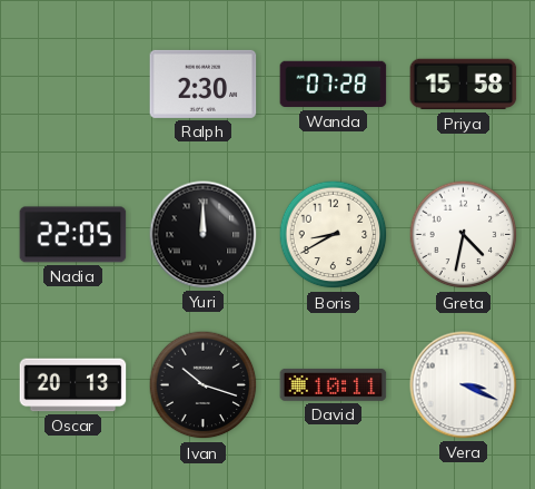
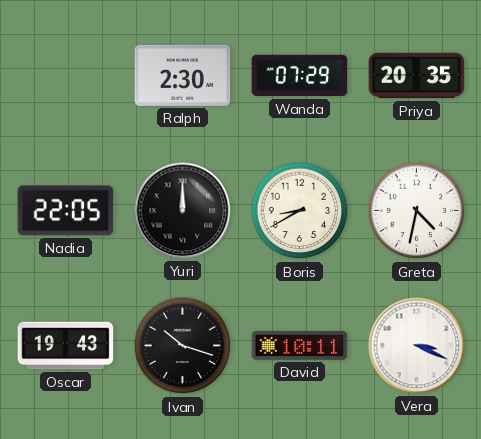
Wanda: 07:28 -> 07:29 (300, 76)
Priya: 15:58 -> 20:35 (417, 76)
Oscar: 20:13 -> 19:43 (66, 346)
